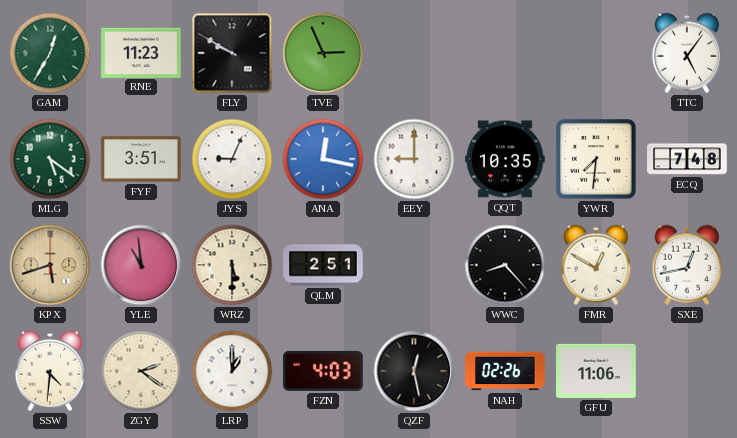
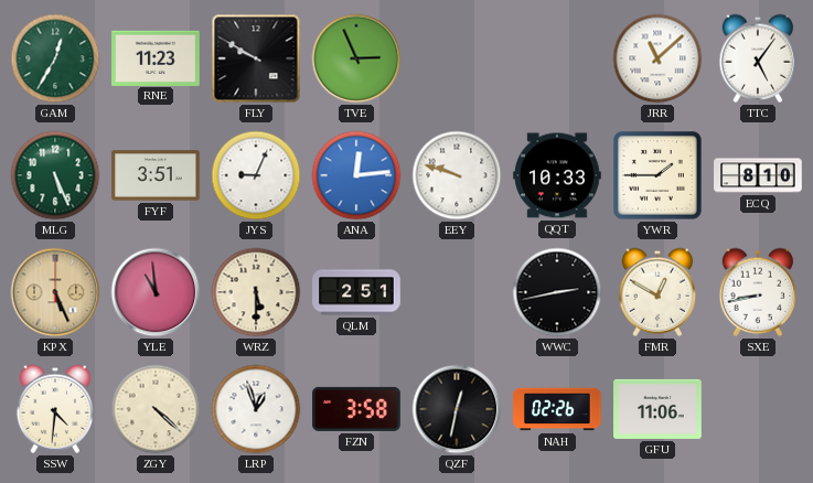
JRR: none -> 11:08 (657, 58)
MLG: 5:21 -> 5:26 (55, 175)
ANA: 12:17 -> 12:14 (356, 175)
EEY: 9:00 -> 9:48 (457, 175)
QQT: 10:35 -> 10:33 (557, 175)
YWR: 7:31 -> 1:45 (657, 175)
ECQ: 7:48 -> 8:10 (758, 175)
KPX: 5:42 -> 5:26 (55, 292)
WWC: 8:23 -> 2:43 (557, 292)
SXE: 12:43 -> 8:43 (758, 292)
ZGY: 2:21 -> 4:22 (156, 409)
LRP: 1:00 -> 12:57 (256, 409)
FZN: 4:03 -> 3:58 (356, 409)
QZF: 12:28 -> 12:32 (457, 409)
